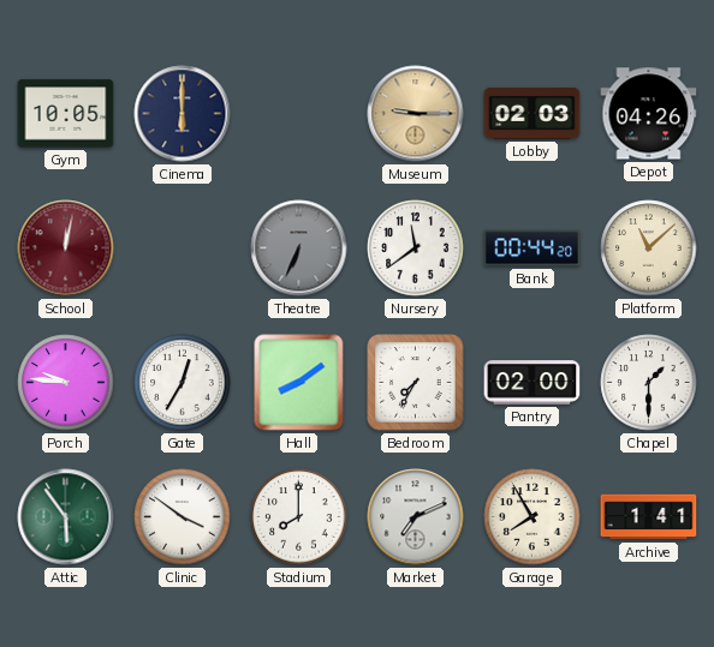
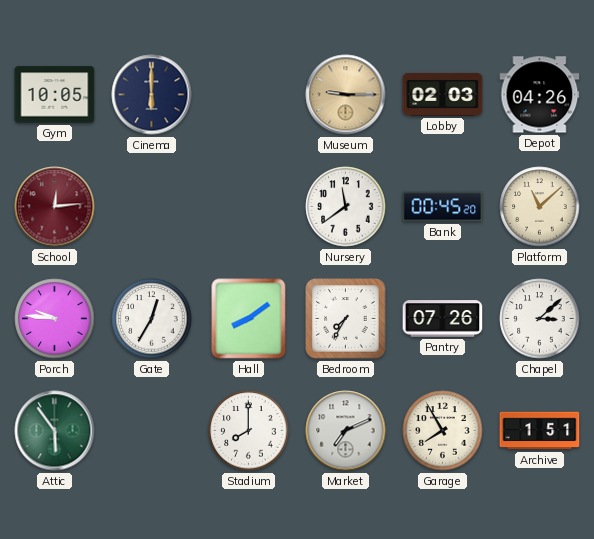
School: 12:02 -> 12:14 (55, 207)
Theatre: 6:34 -> none (299, 248)
Bank: 00:44 -> 00:45 (443, 207)
Pantry: 02:00 -> 07:26 (443, 319)
Chapel: 1:30 -> 3:08 (540, 319)
Clinic: 3:51 -> none (183, 517)
Archive: 1:41 -> 1:51 (540, 431)
